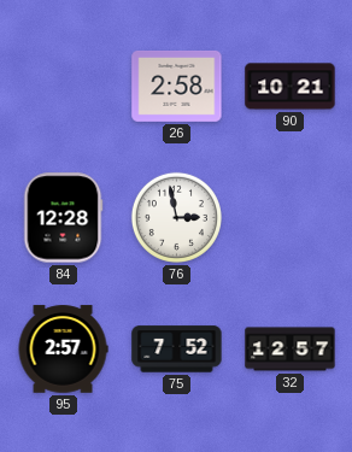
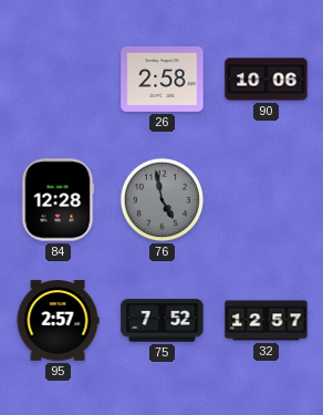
90: 10:21 -> 10:06 (267, 80)
76: 2:58 -> 4:58 (161, 199)
76 dial: white -> grey (161, 199)
